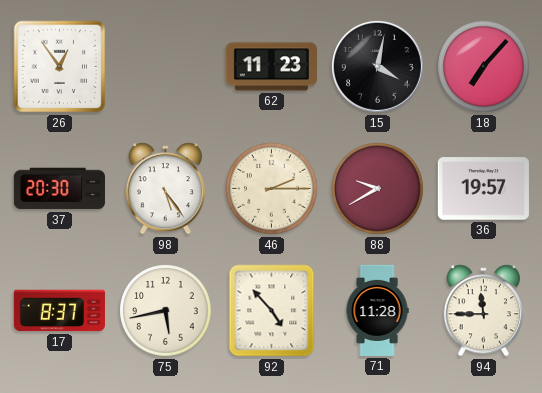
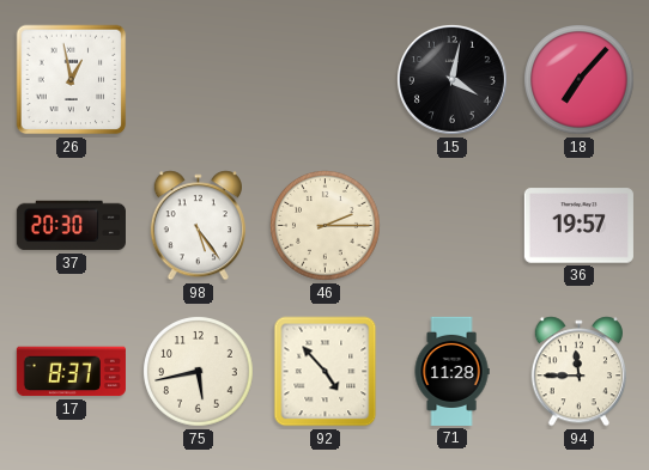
26: 12:54 -> 12:58 (72, 80)
62: 11:23 -> none (271, 67)
88: 9:40 -> none (378, 189)
